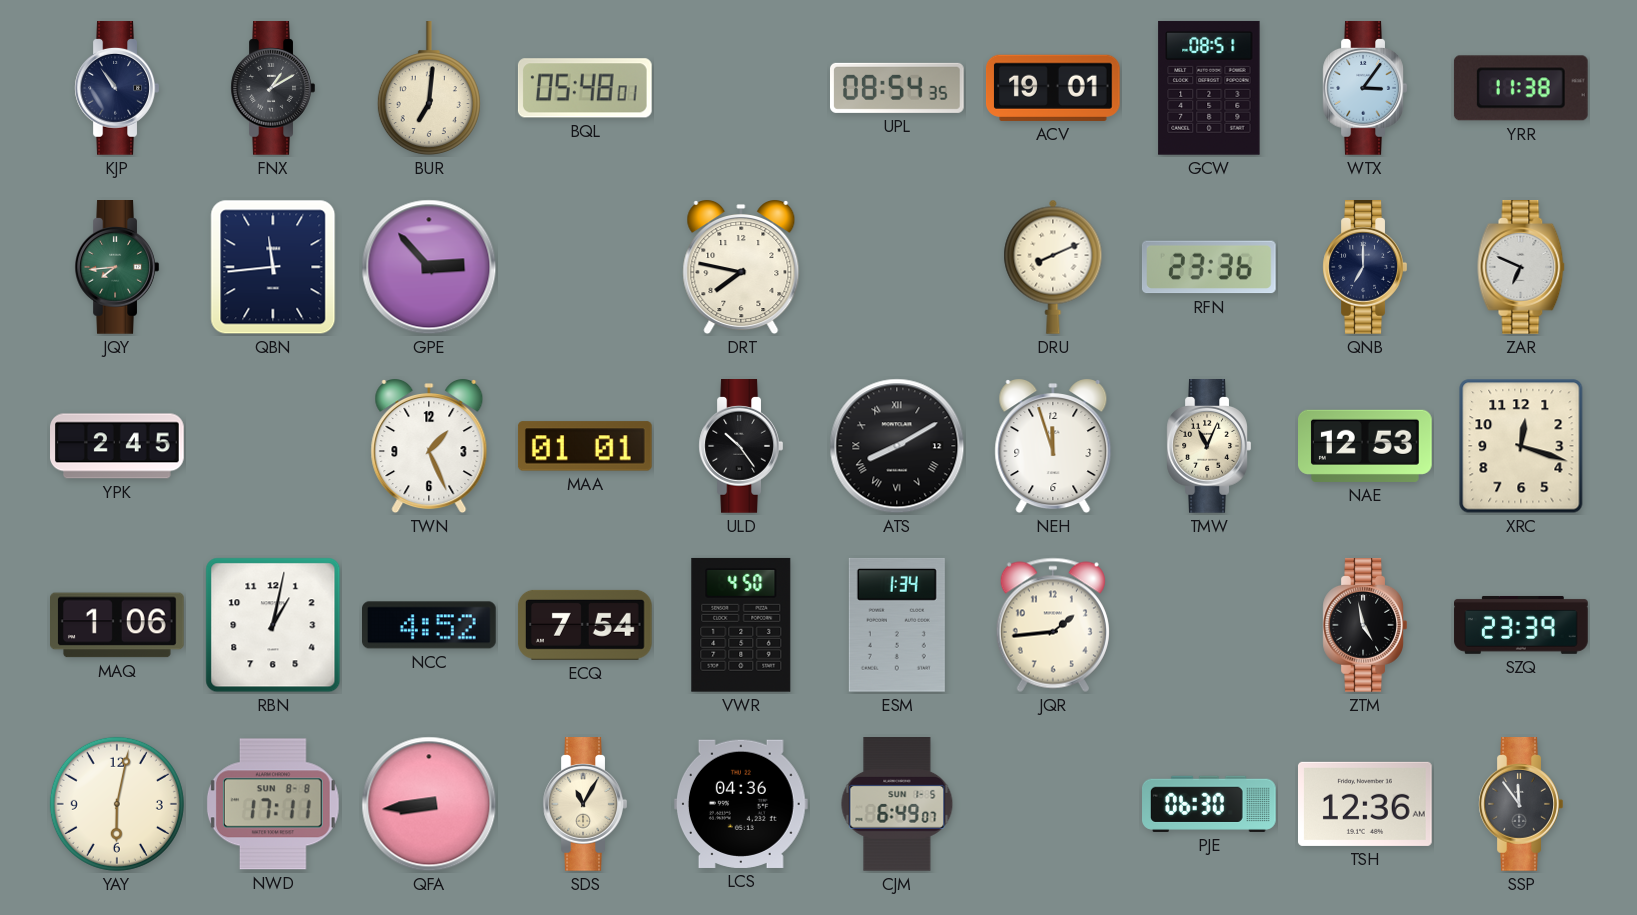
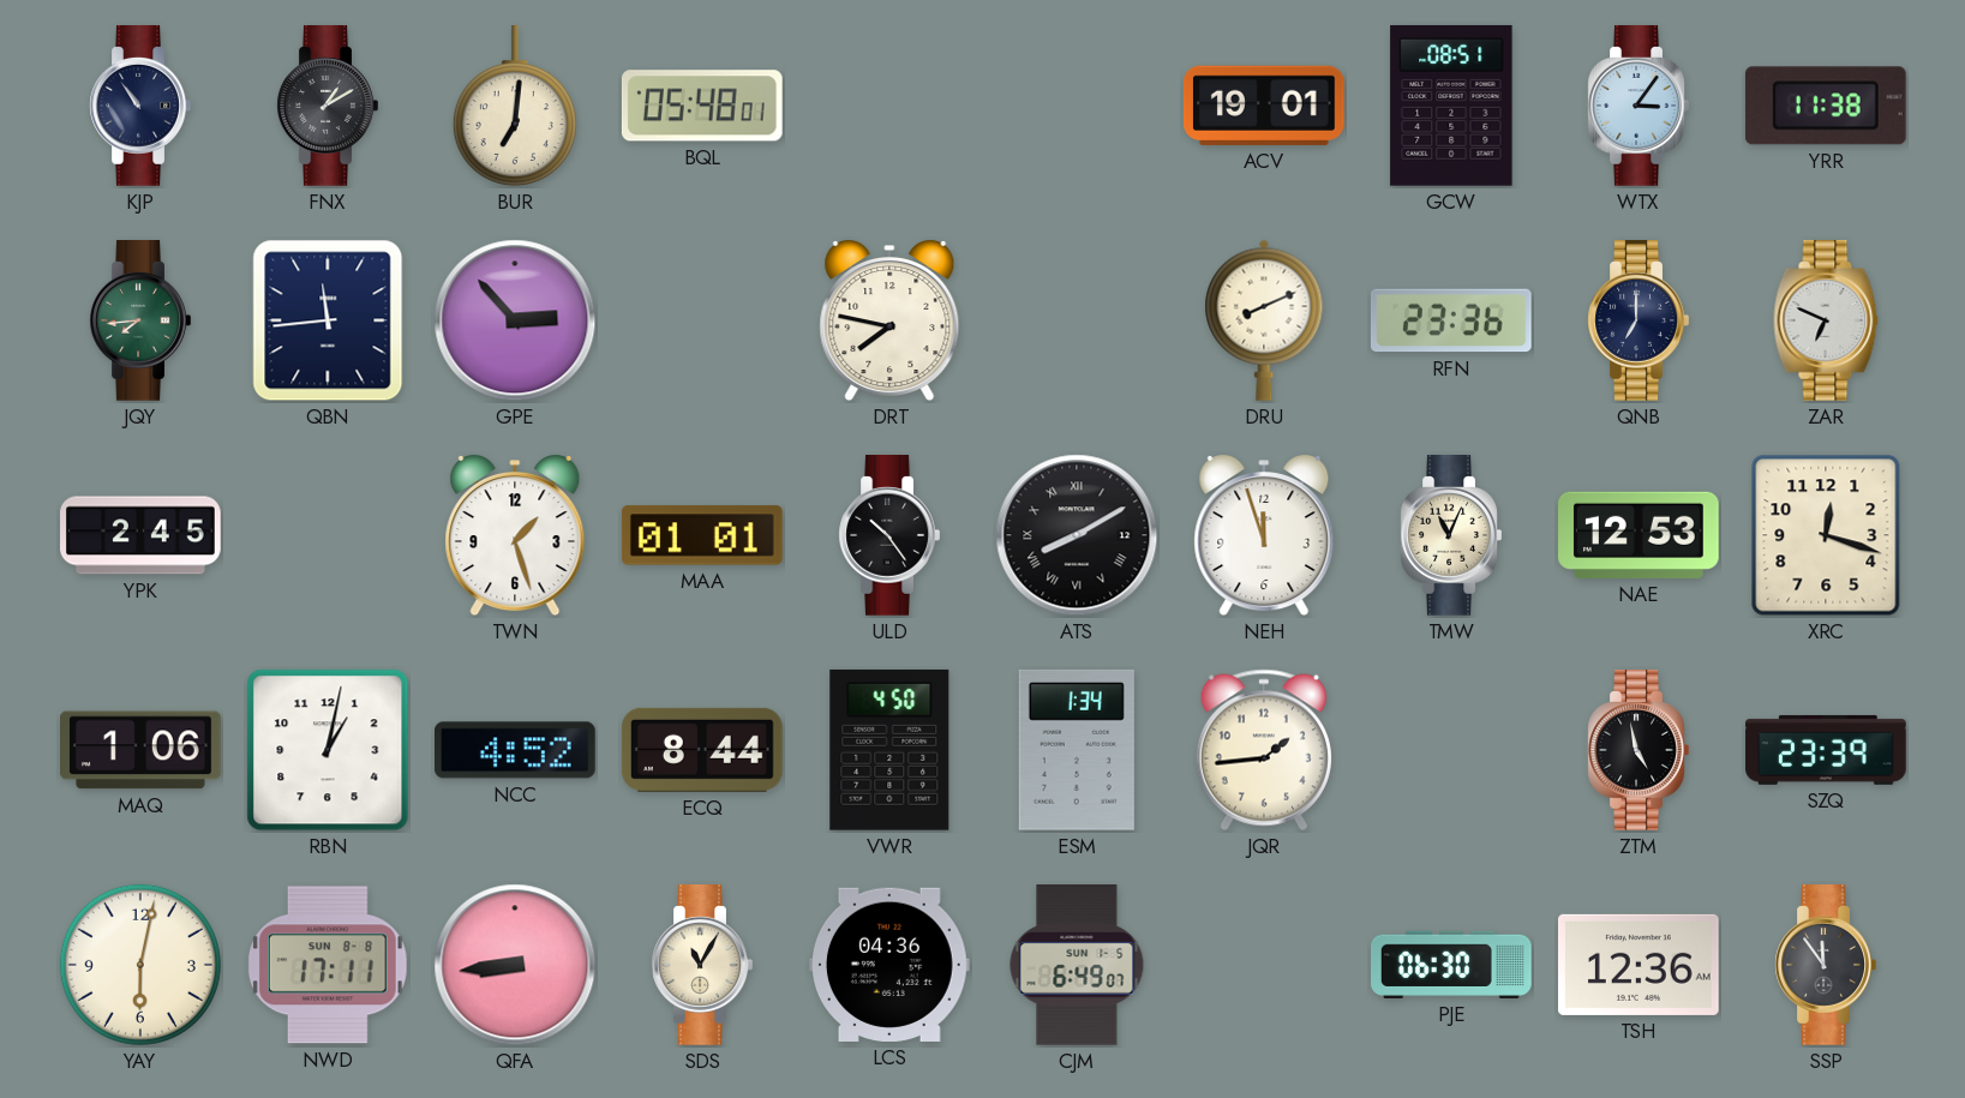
UPL: 08:54 -> none (898, 88)
TWN: 1:26 -> 1:27 (515, 536)
ECQ: 7:54 -> 8:44 (702, 750)
